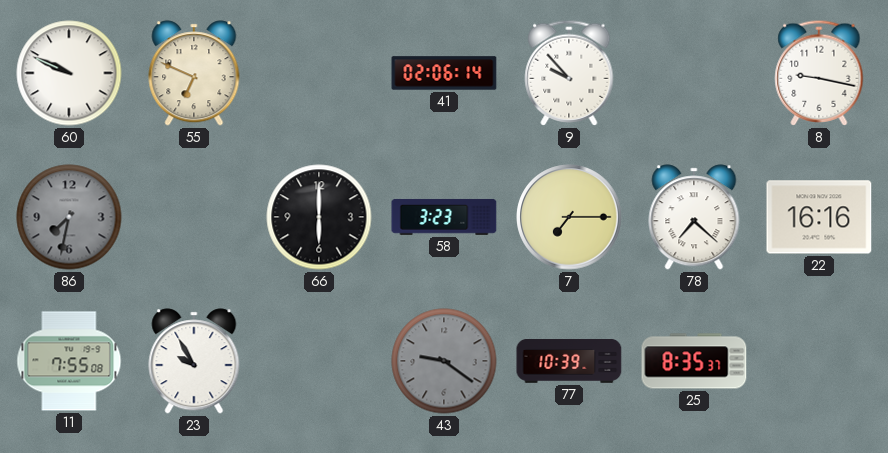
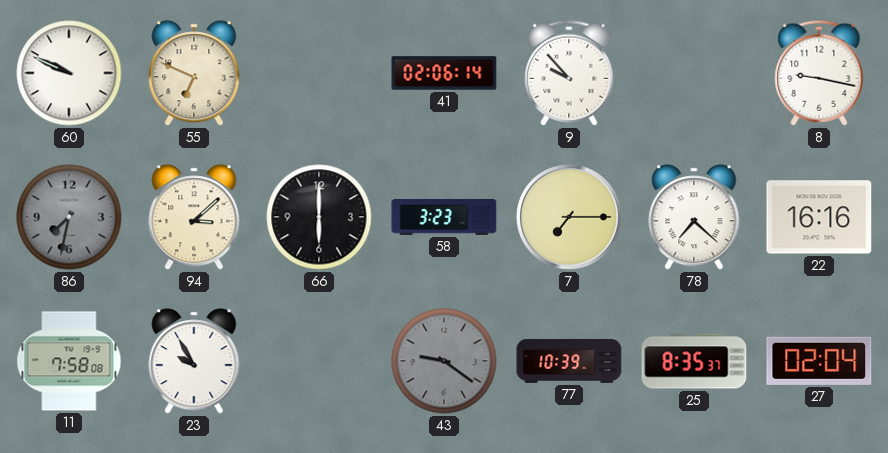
94: none -> 3:08 (194, 217)
11: 7:55 -> 7:58 (69, 361)
27: none -> 02:04 (819, 361)
